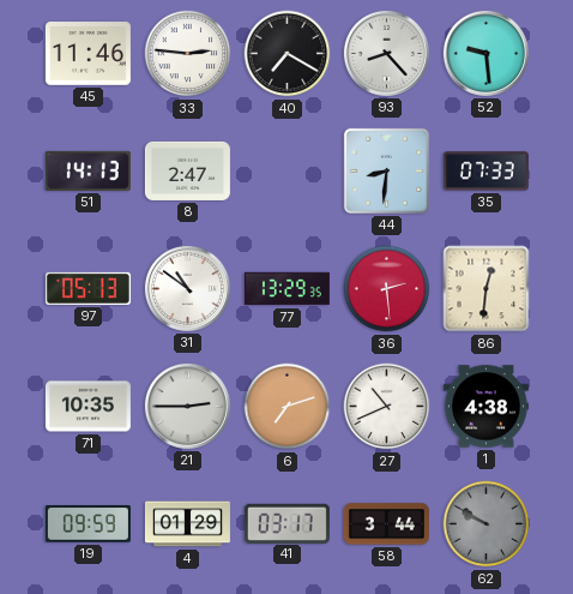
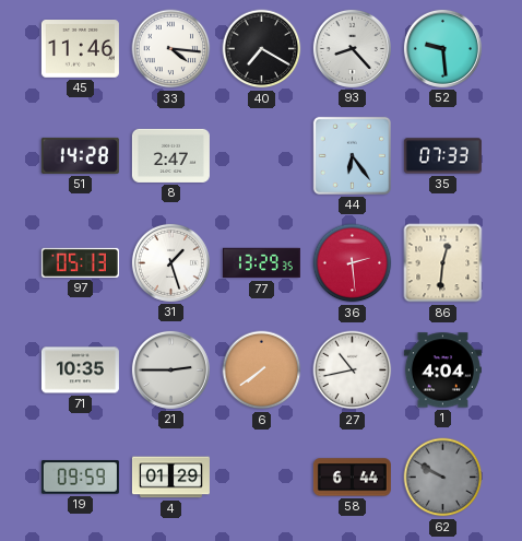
33: 2:46 -> 4:16 (171, 49)
51: 14:13 -> 14:28 (80, 155)
44: 8:31 -> 6:24 (352, 155)
31: 10:51 -> 1:27 (170, 262)
6: 7:12 -> 7:39 (262, 371)
27: 10:41 -> 10:43 (353, 371)
1: 4:38 -> 4:04 (442, 371)
41: 03:17 -> none (286, 523)
58: 3:44 -> 6:44 (352, 478)
